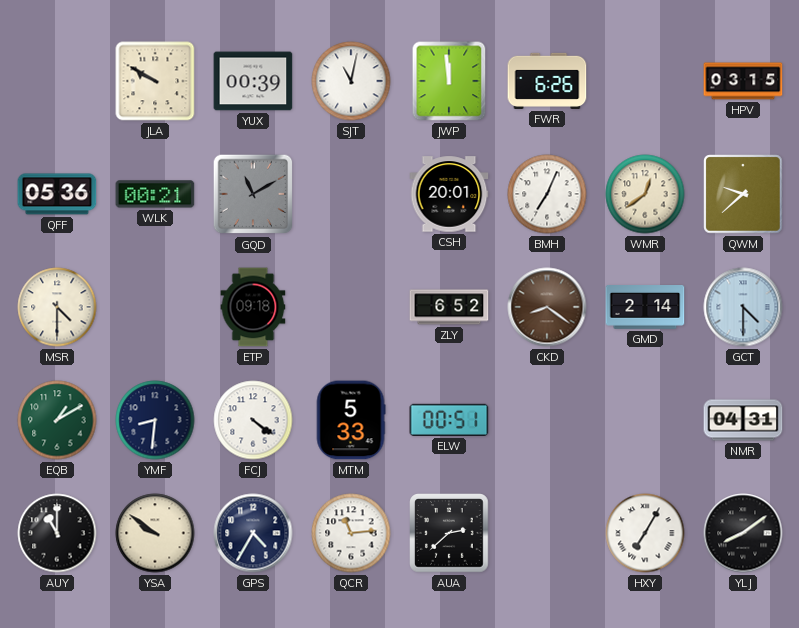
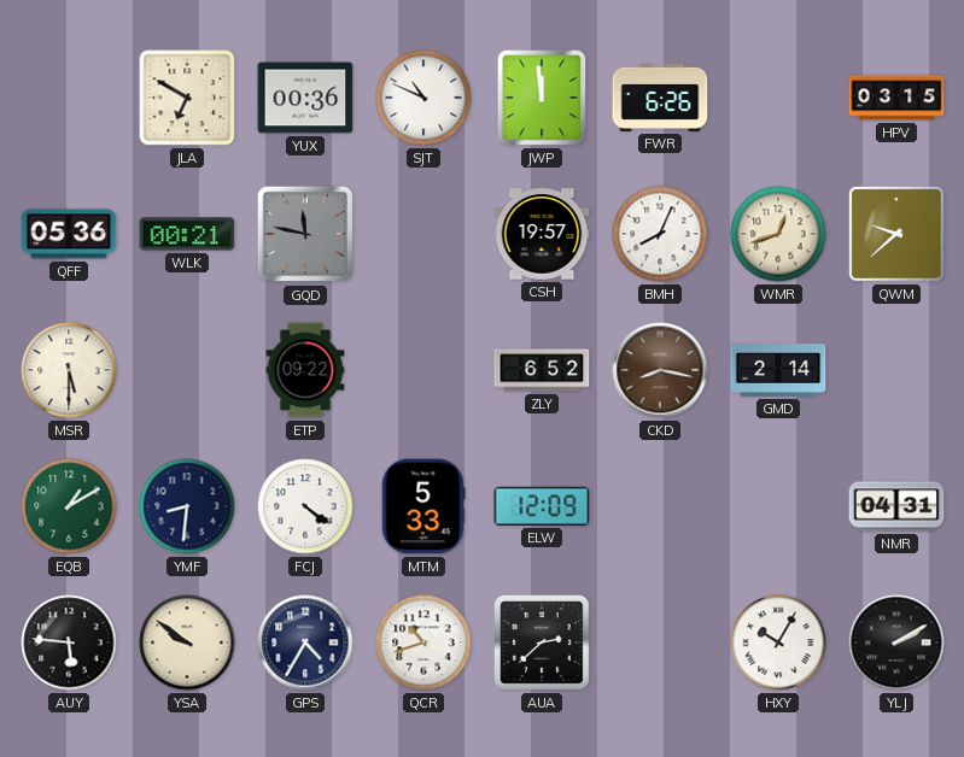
JLA: 9:50 -> 6:50 (187, 98)
YUX: 00:39 -> 00:36 (305, 98)
SJT: 11:02 -> 10:49 (423, 98)
GQD: 11:10 -> 11:47 (305, 234)
CSH: 20:01 -> 19:57 (542, 234)
BMH: 7:04 -> 8:04 (660, 234)
WMR: 12:39 -> 12:42 (778, 234)
MSR: 4:30 -> 5:30 (69, 370)
ETP: 09:18 -> 09:22 (305, 370)
CKD: 8:21 -> 8:17 (660, 370)
GCT: 4:30 -> none (743, 307)
ELW: 00:51 -> 12:09 (542, 506)
AUY: 11:00 -> 5:46 (69, 642)
QCR: 11:14 -> 10:42 (423, 642)
HXY: 7:05 -> 10:05 (778, 642)
YLJ: 8:09 -> 2:10 (896, 642)
